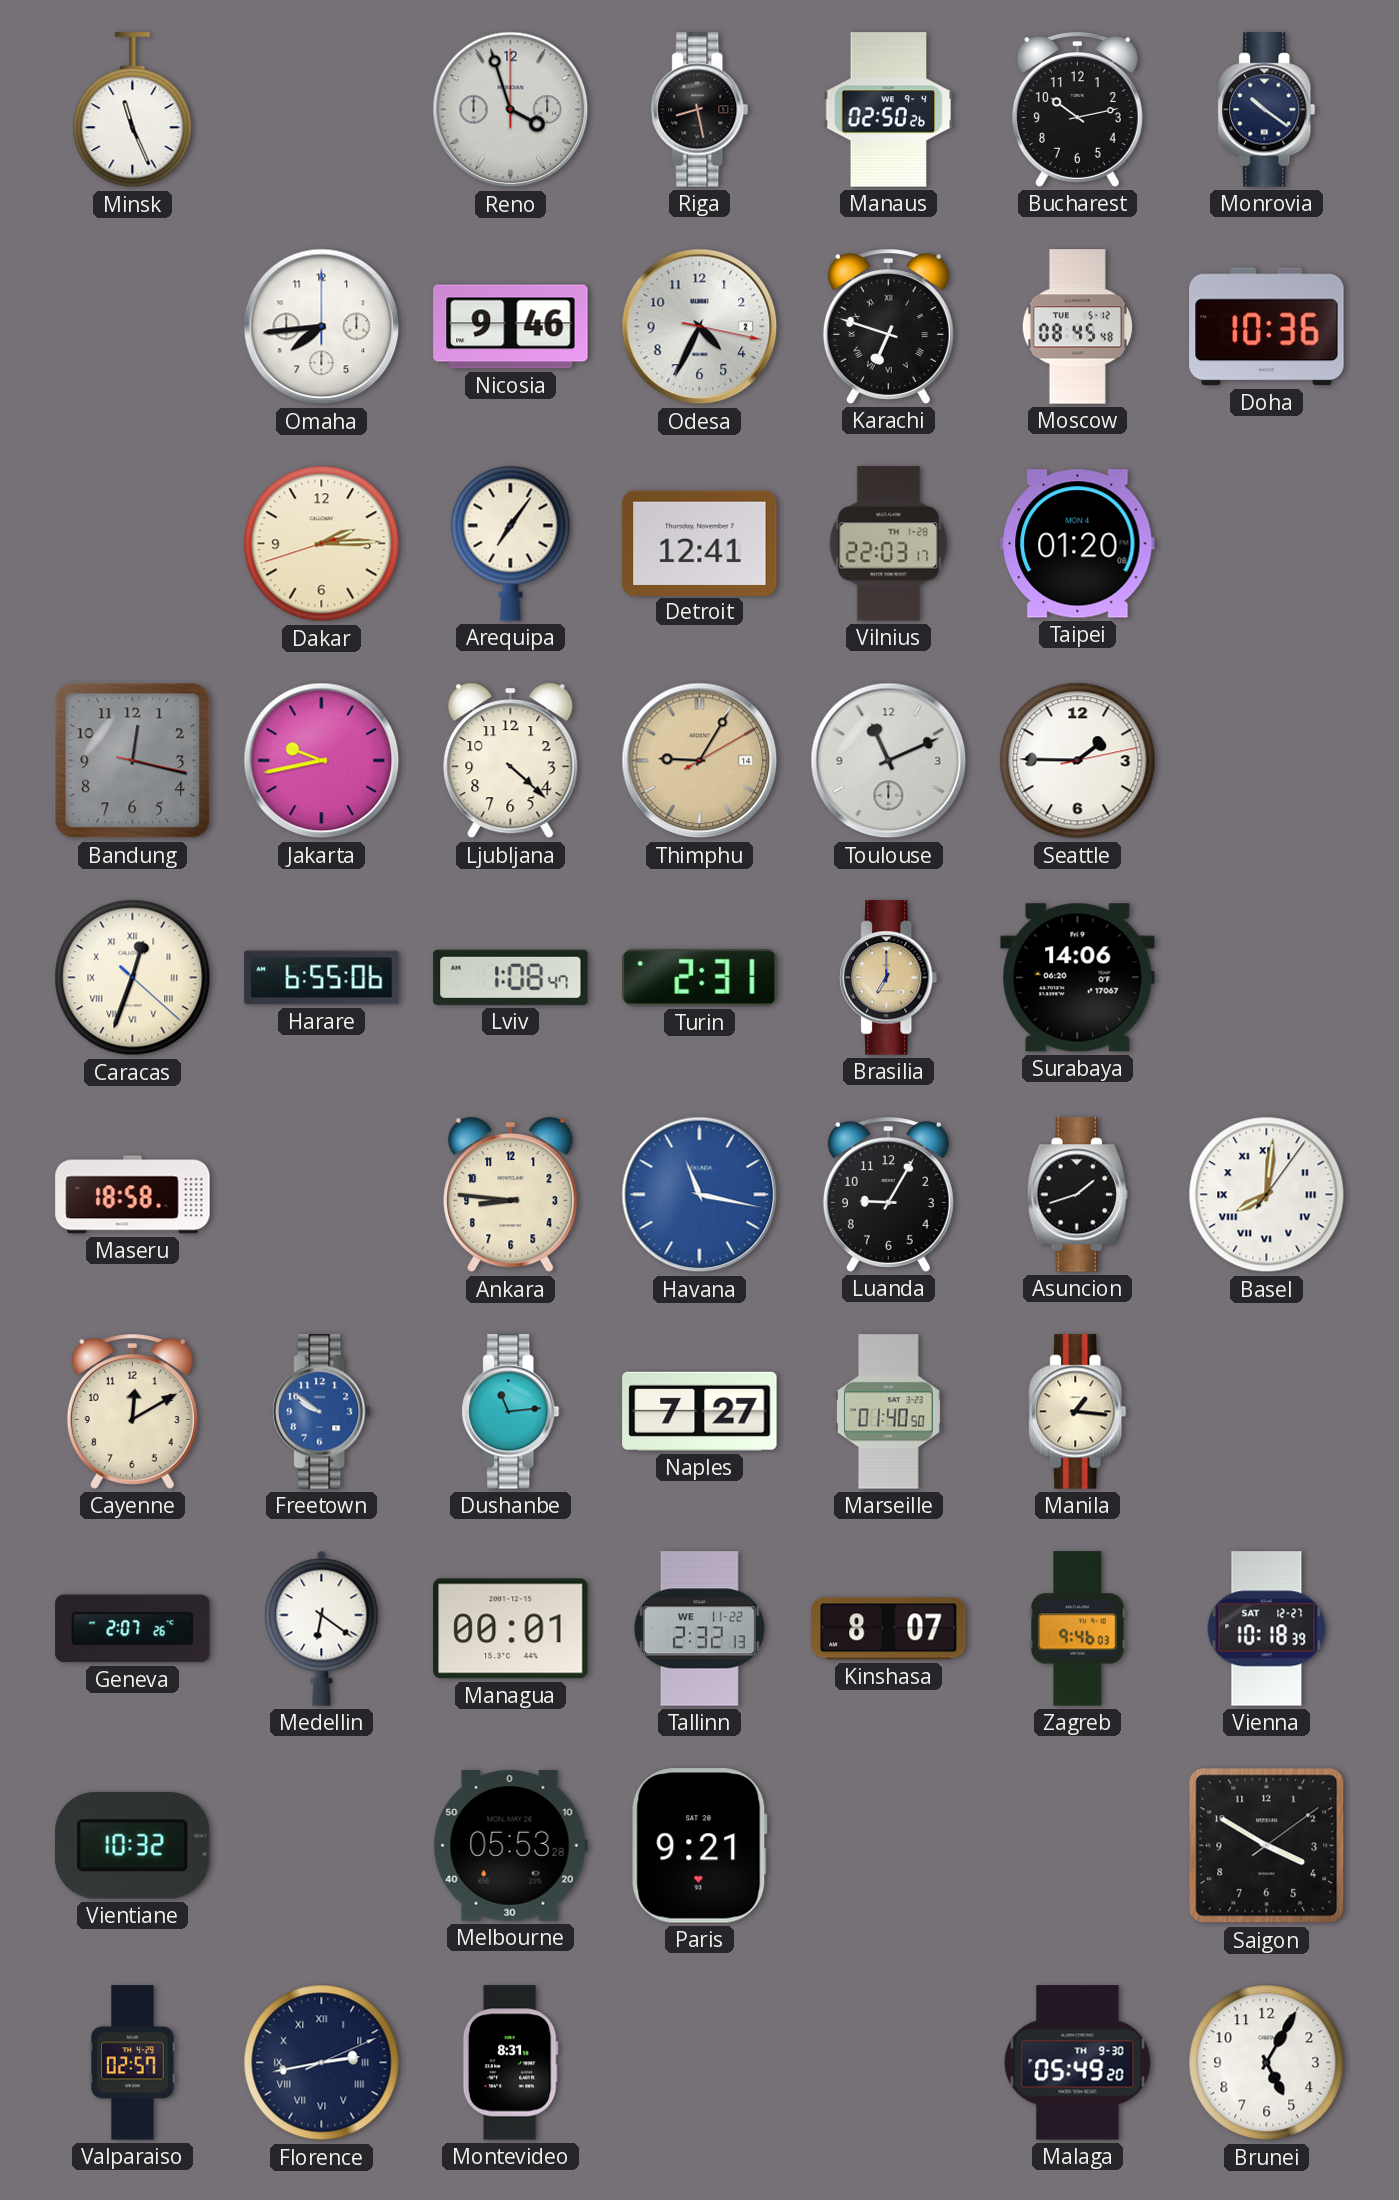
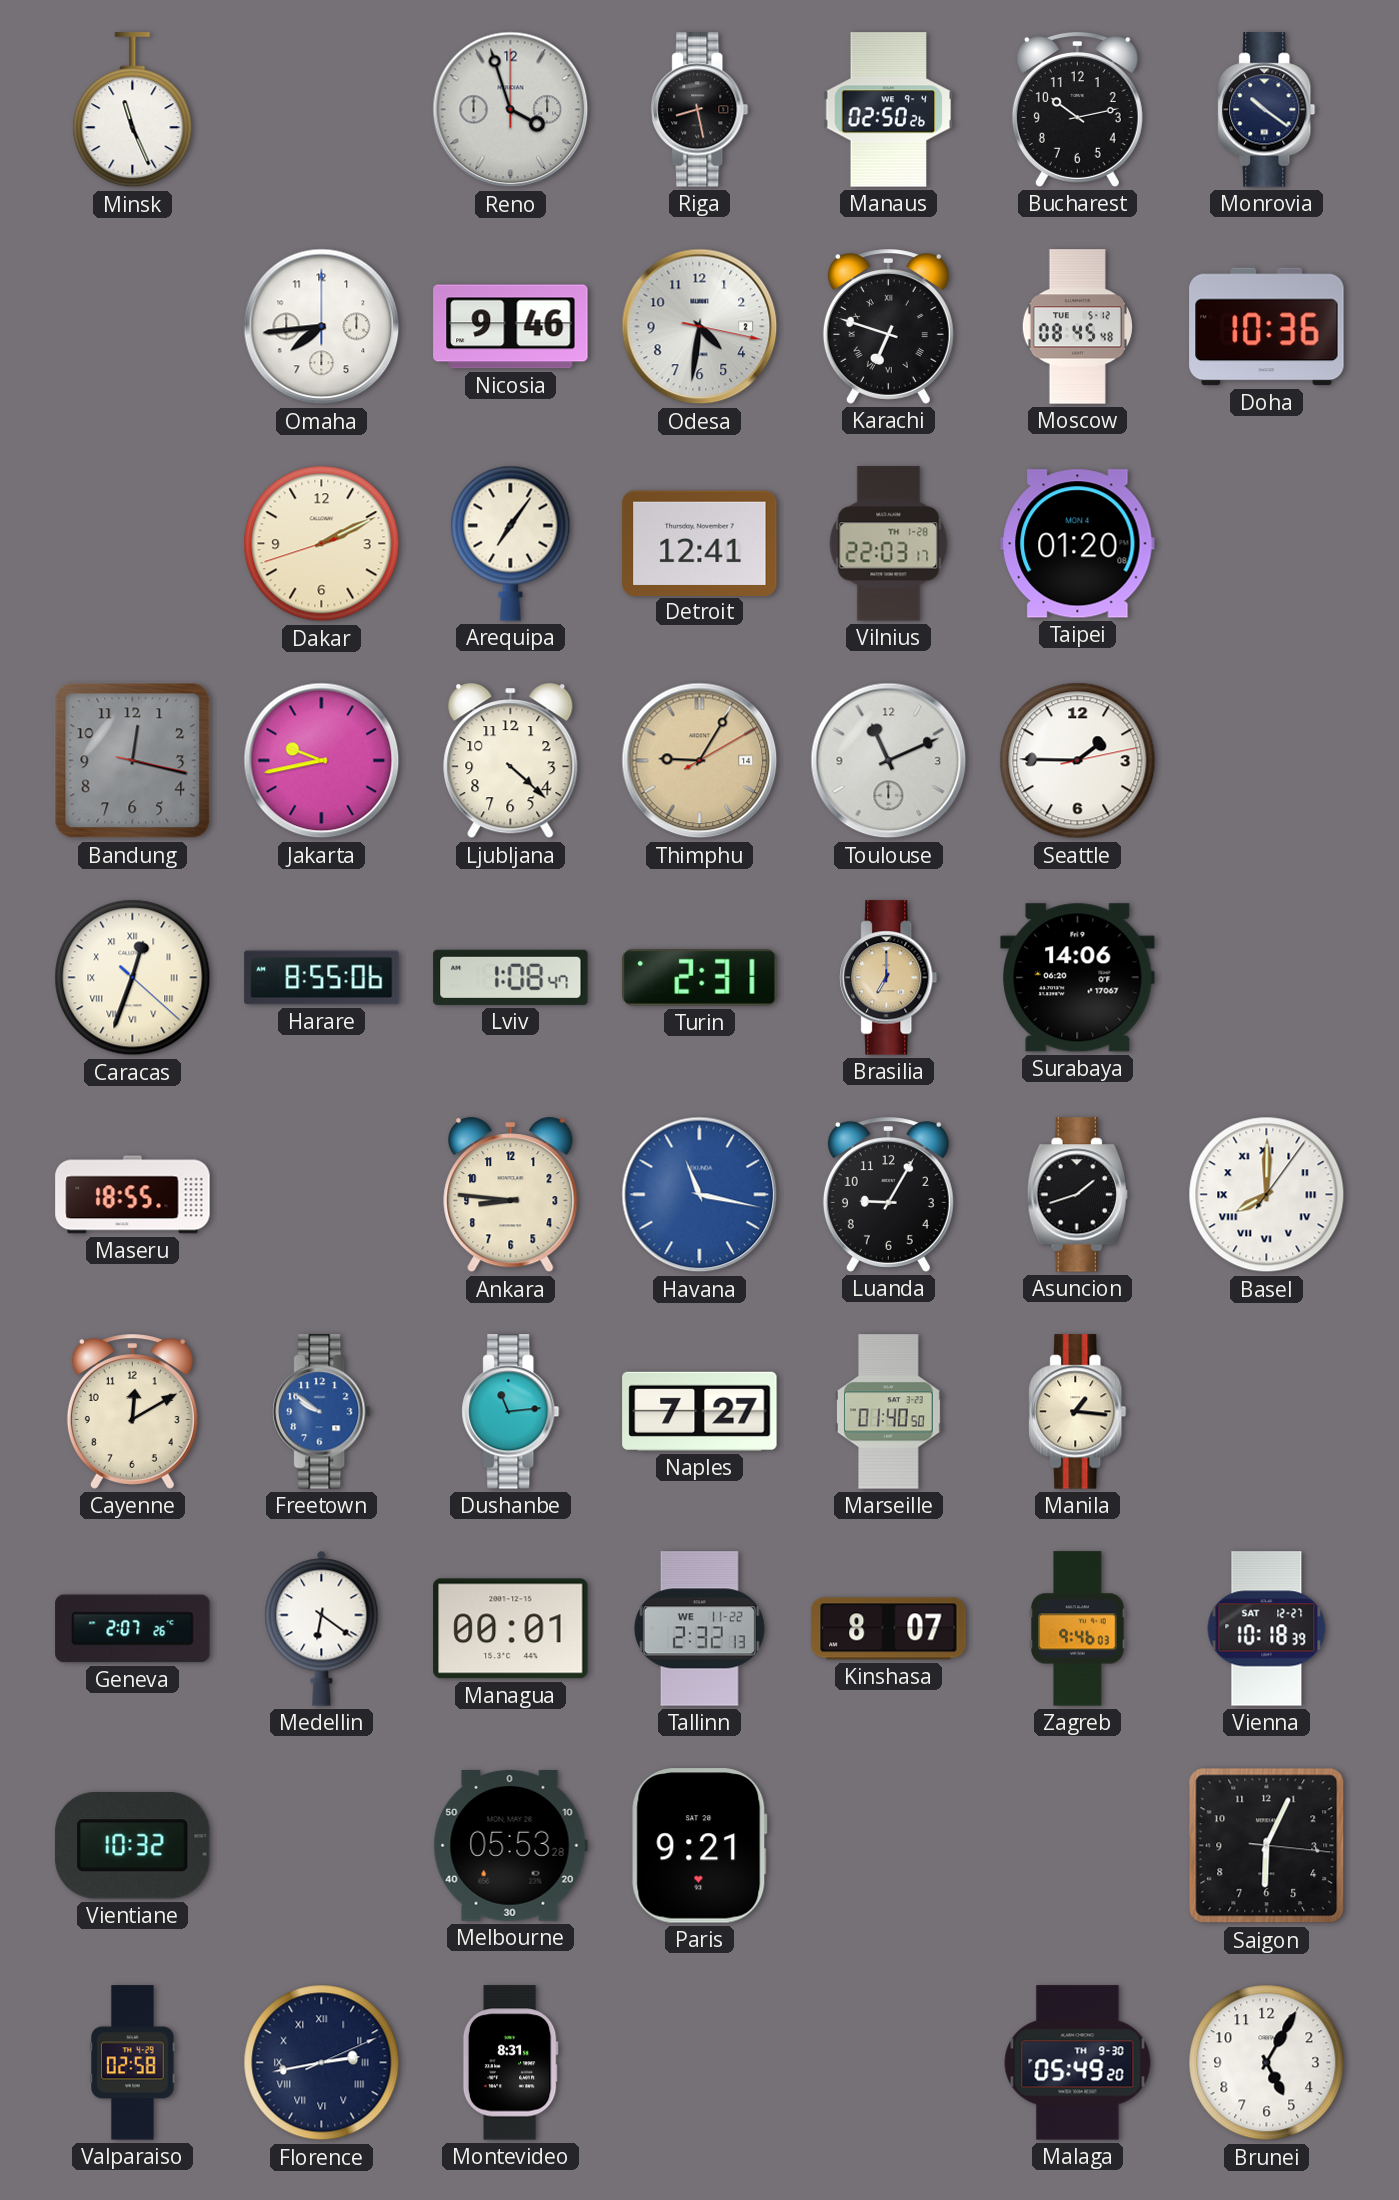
Odesa: 4:34 -> 4:31 (700, 327)
Dakar: 2:14 -> 2:10 (322, 544)
Harare: 6:55 -> 8:55 (322, 978)
Maseru: 18:58 -> 18:55 (133, 1195)
Basel: 8:01 -> 8:00 (1267, 1195)
Saigon: 3:50 -> 6:04 (1267, 1846)
Valparaiso: 02:57 -> 02:58 (133, 2063)
